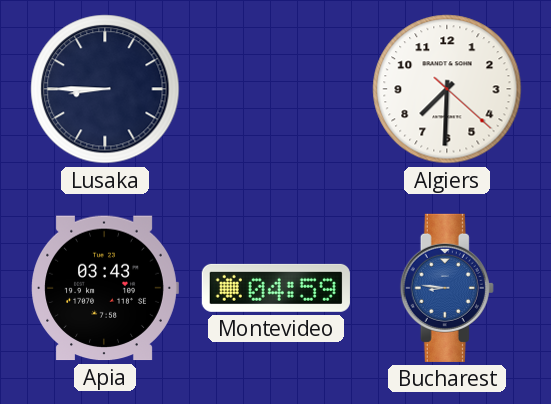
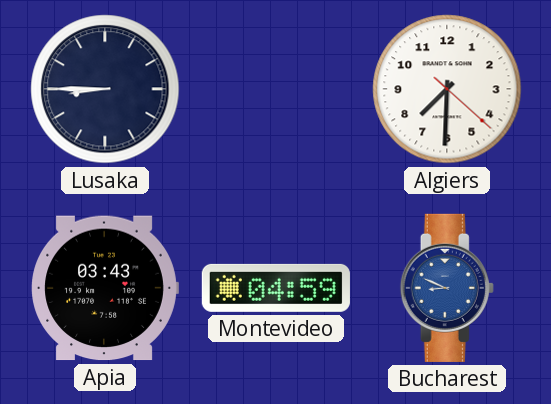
Bucharest: 8:46 -> 8:49 (447, 288)
